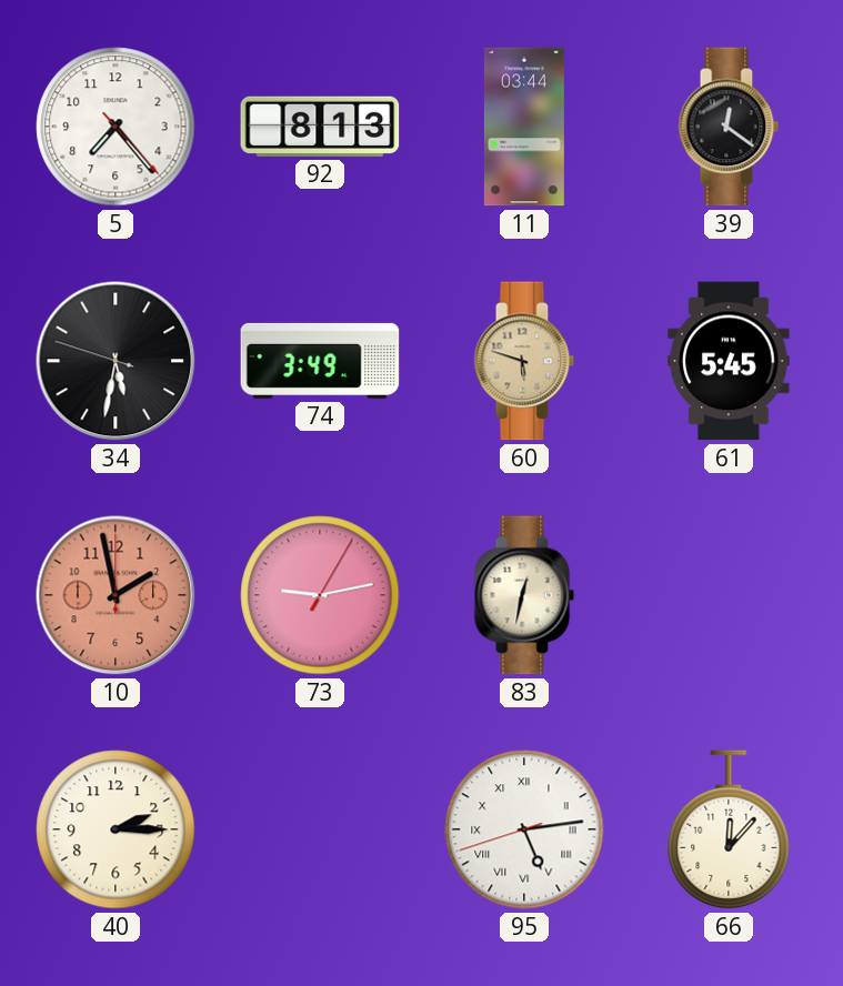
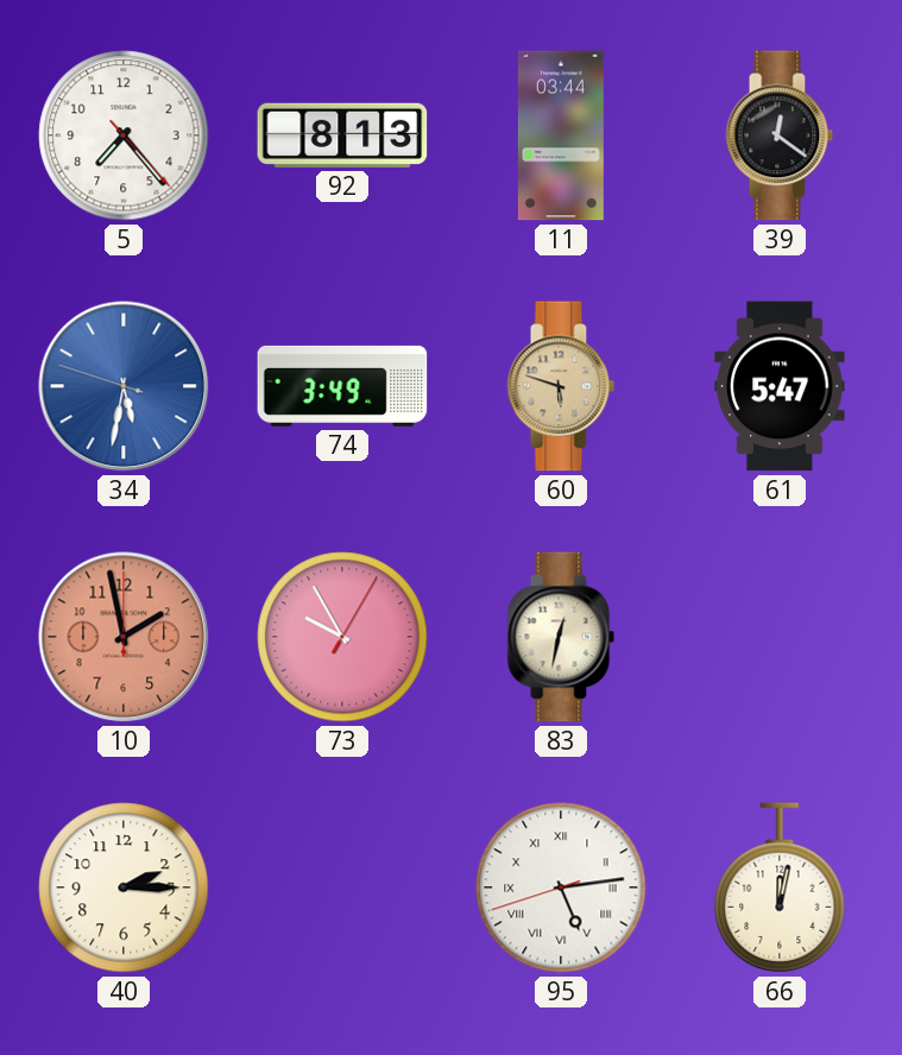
34 dial: black -> blue (124, 386)
61: 5:45 -> 5:47 (780, 386)
73: 9:13 -> 9:55 (342, 637)
66: 12:07 -> 12:02 (780, 887)
